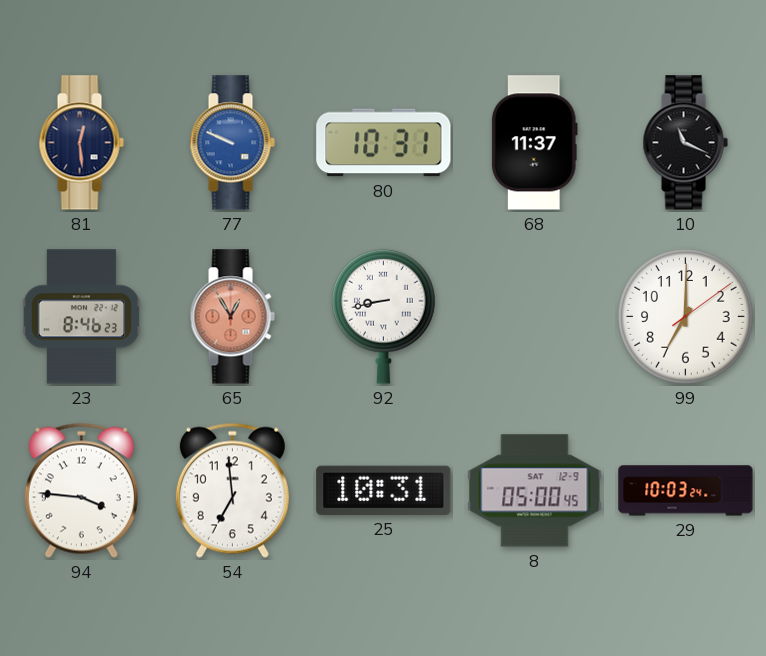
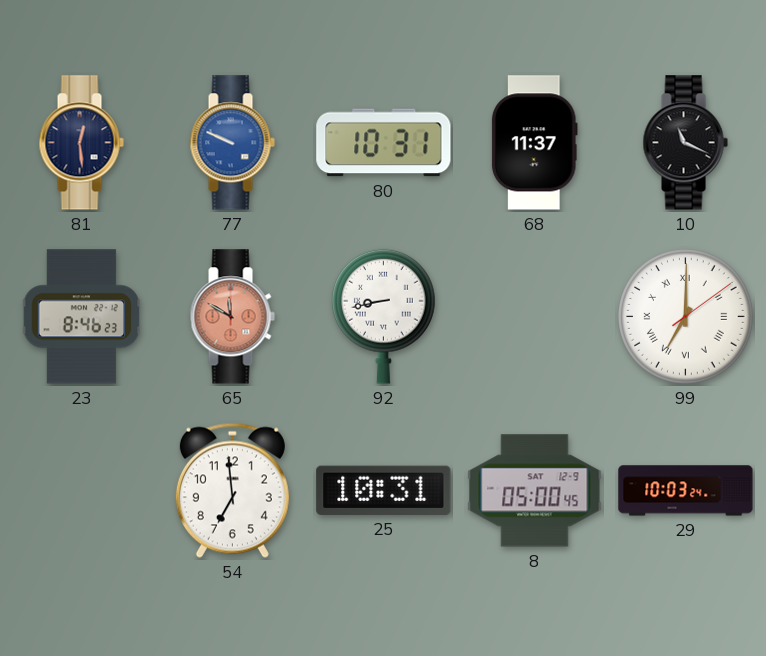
65: 12:55 -> 11:50 (232, 317)
99 numerals: Arabic -> Roman (686, 317)
94: 3:46 -> none (81, 490)
